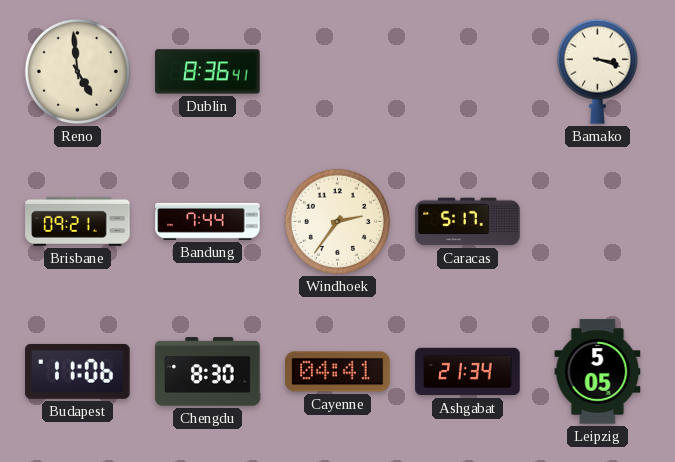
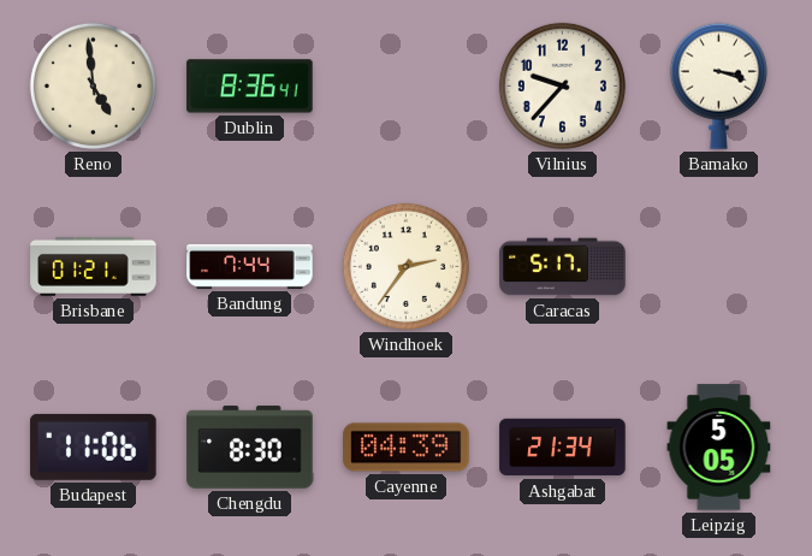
Vilnius: none -> 9:37 (562, 85)
Brisbane: 09:21 -> 01:21 (94, 266)
Cayenne: 04:41 -> 04:39 (407, 448)
